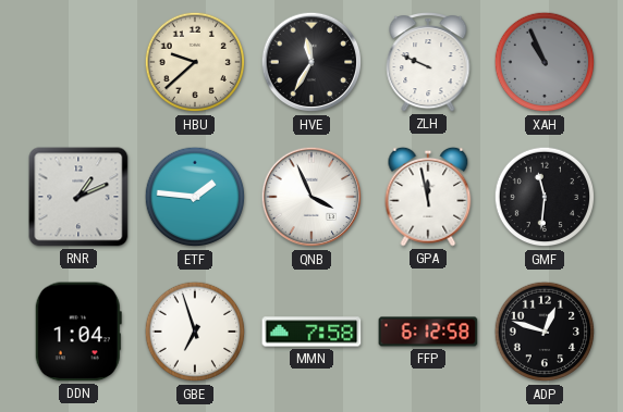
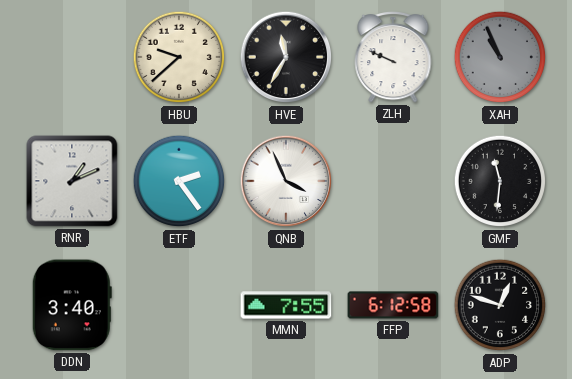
ETF: 1:46 -> 2:24 (179, 181)
GPA: 11:58 -> none (428, 197)
DDN: 1:04 -> 3:40 (72, 305)
GBE: 6:57 -> none (195, 332)
MMN: 7:58 -> 7:55 (286, 305)
